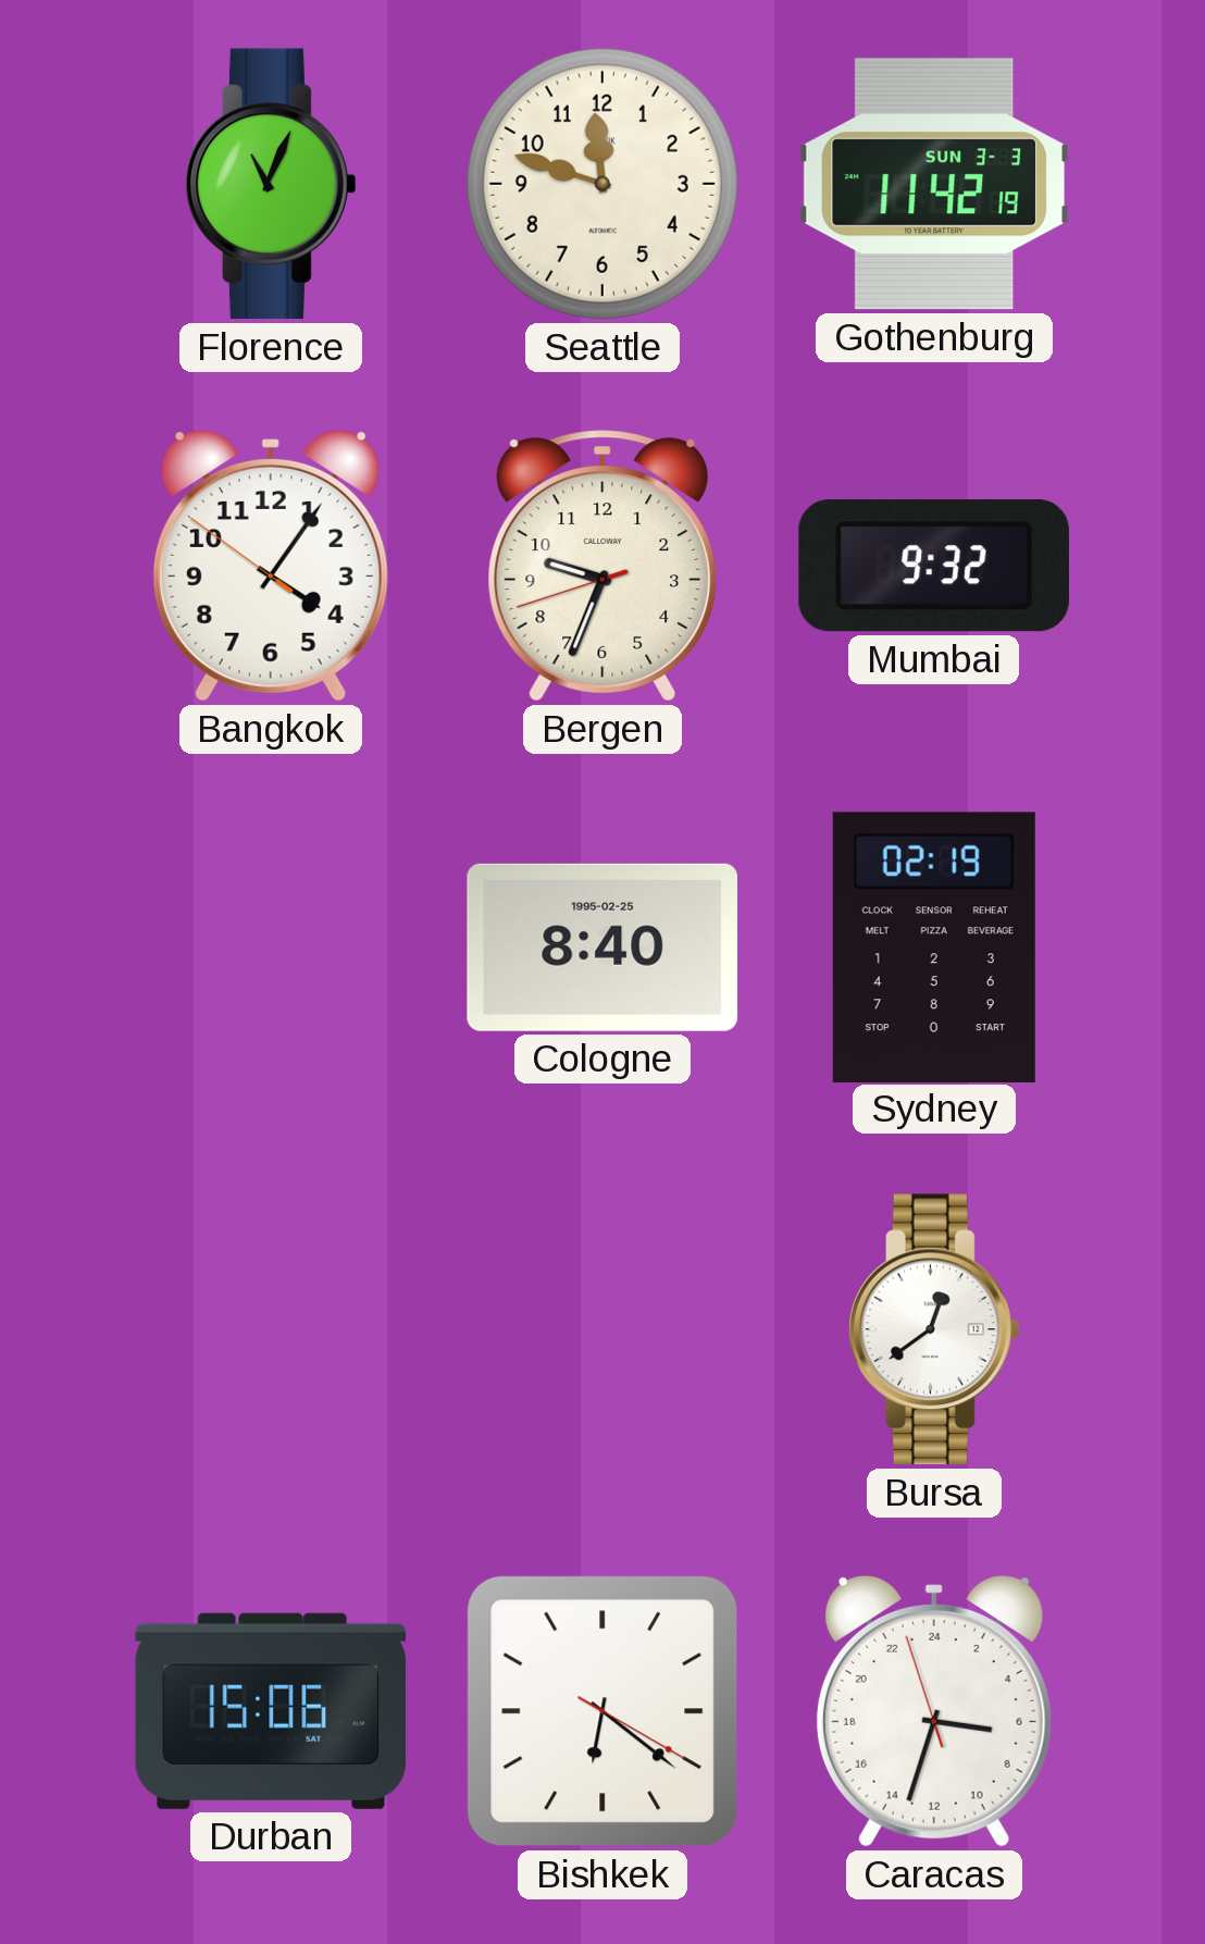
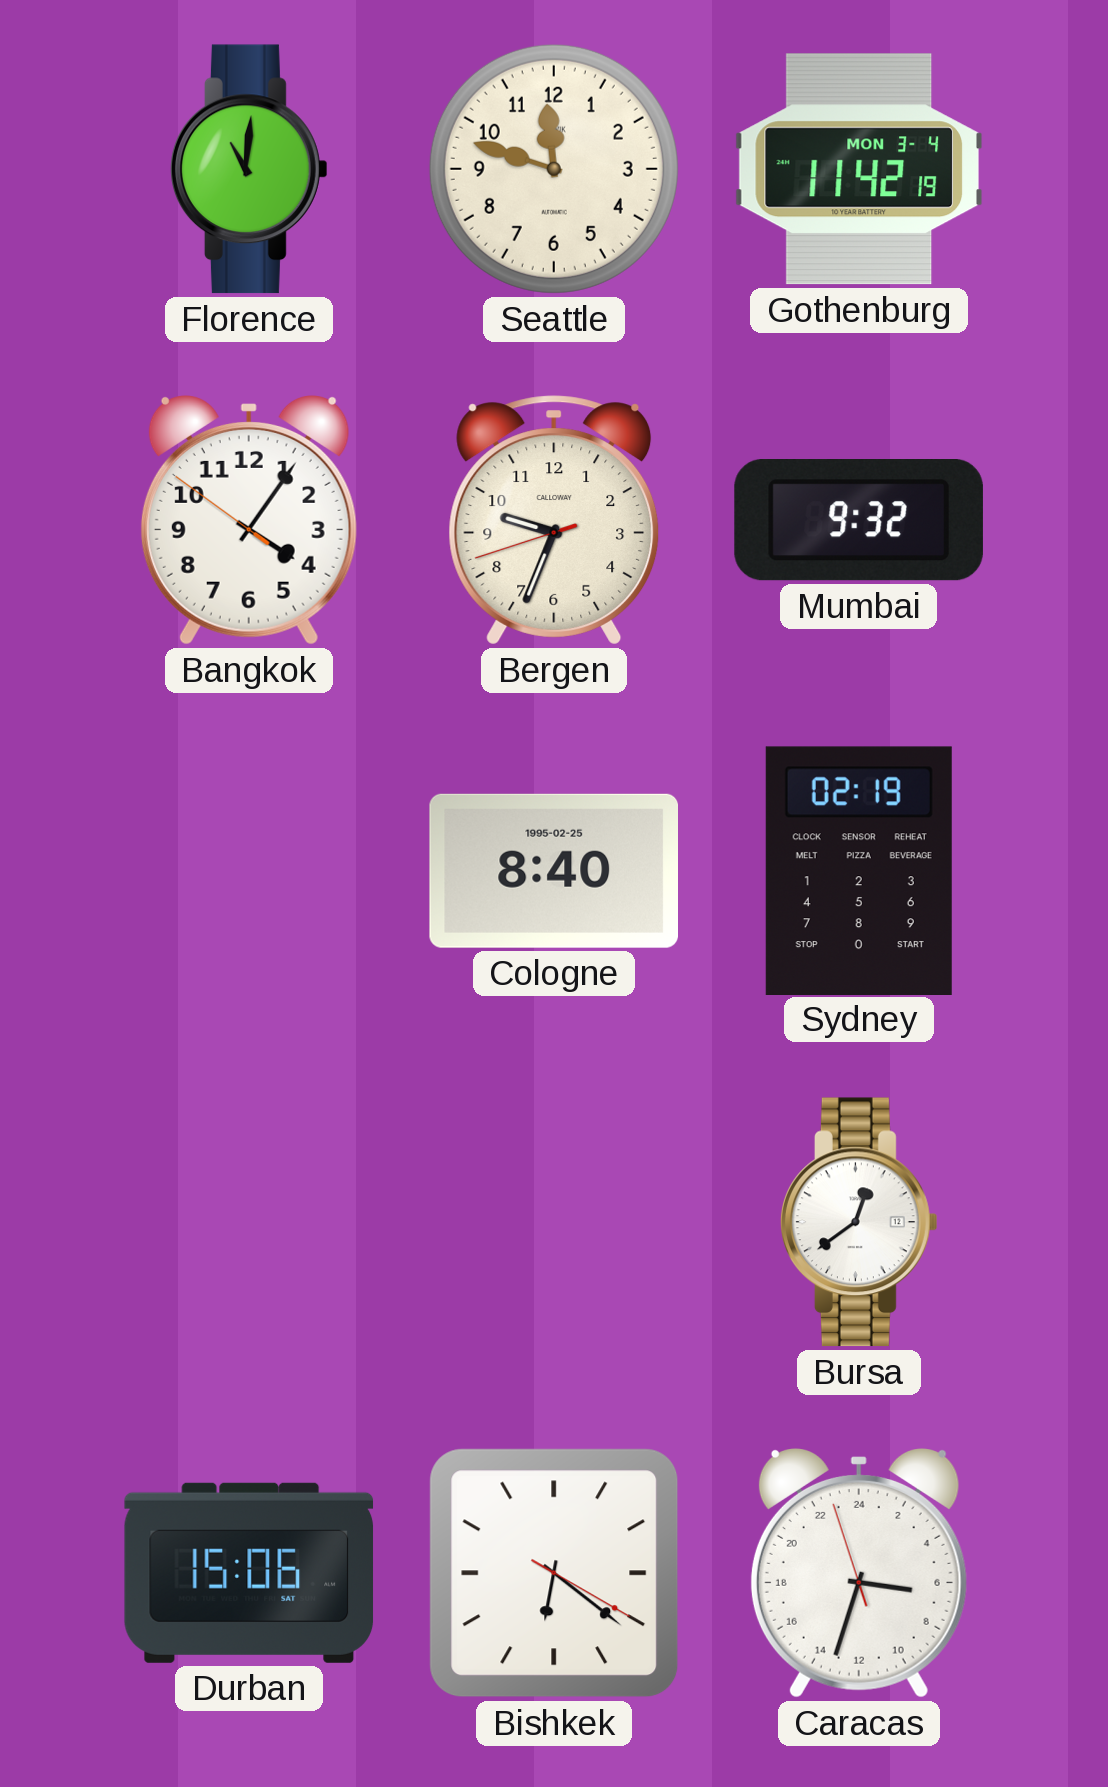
Florence: 11:04 -> 11:01 (250, 169)
Gothenburg date: SUN 3-3 -> MON 3-4 (858, 169)
